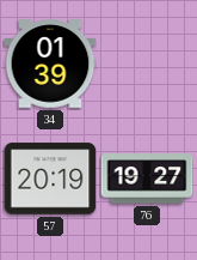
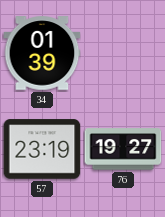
57: 20:19 -> 23:19 (42, 149)
